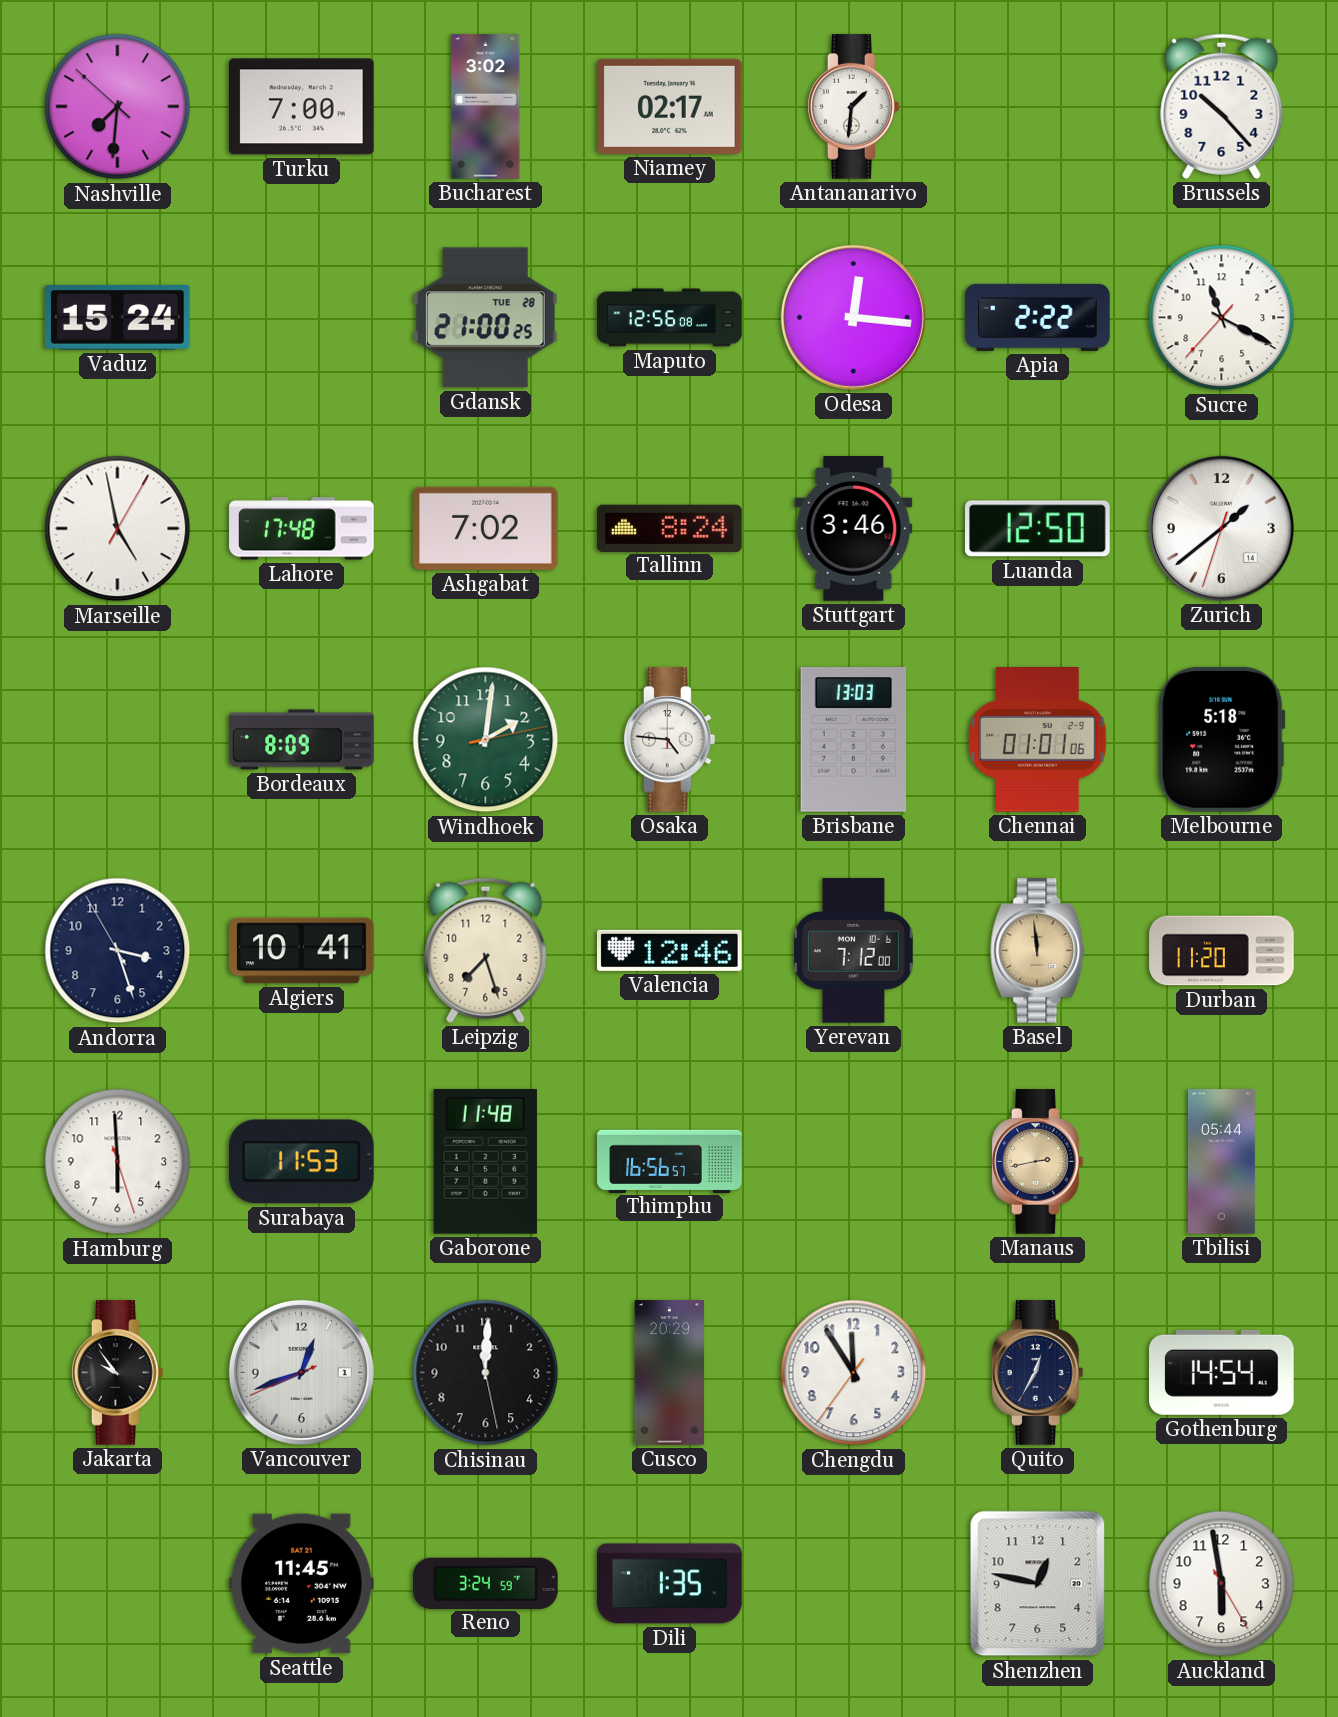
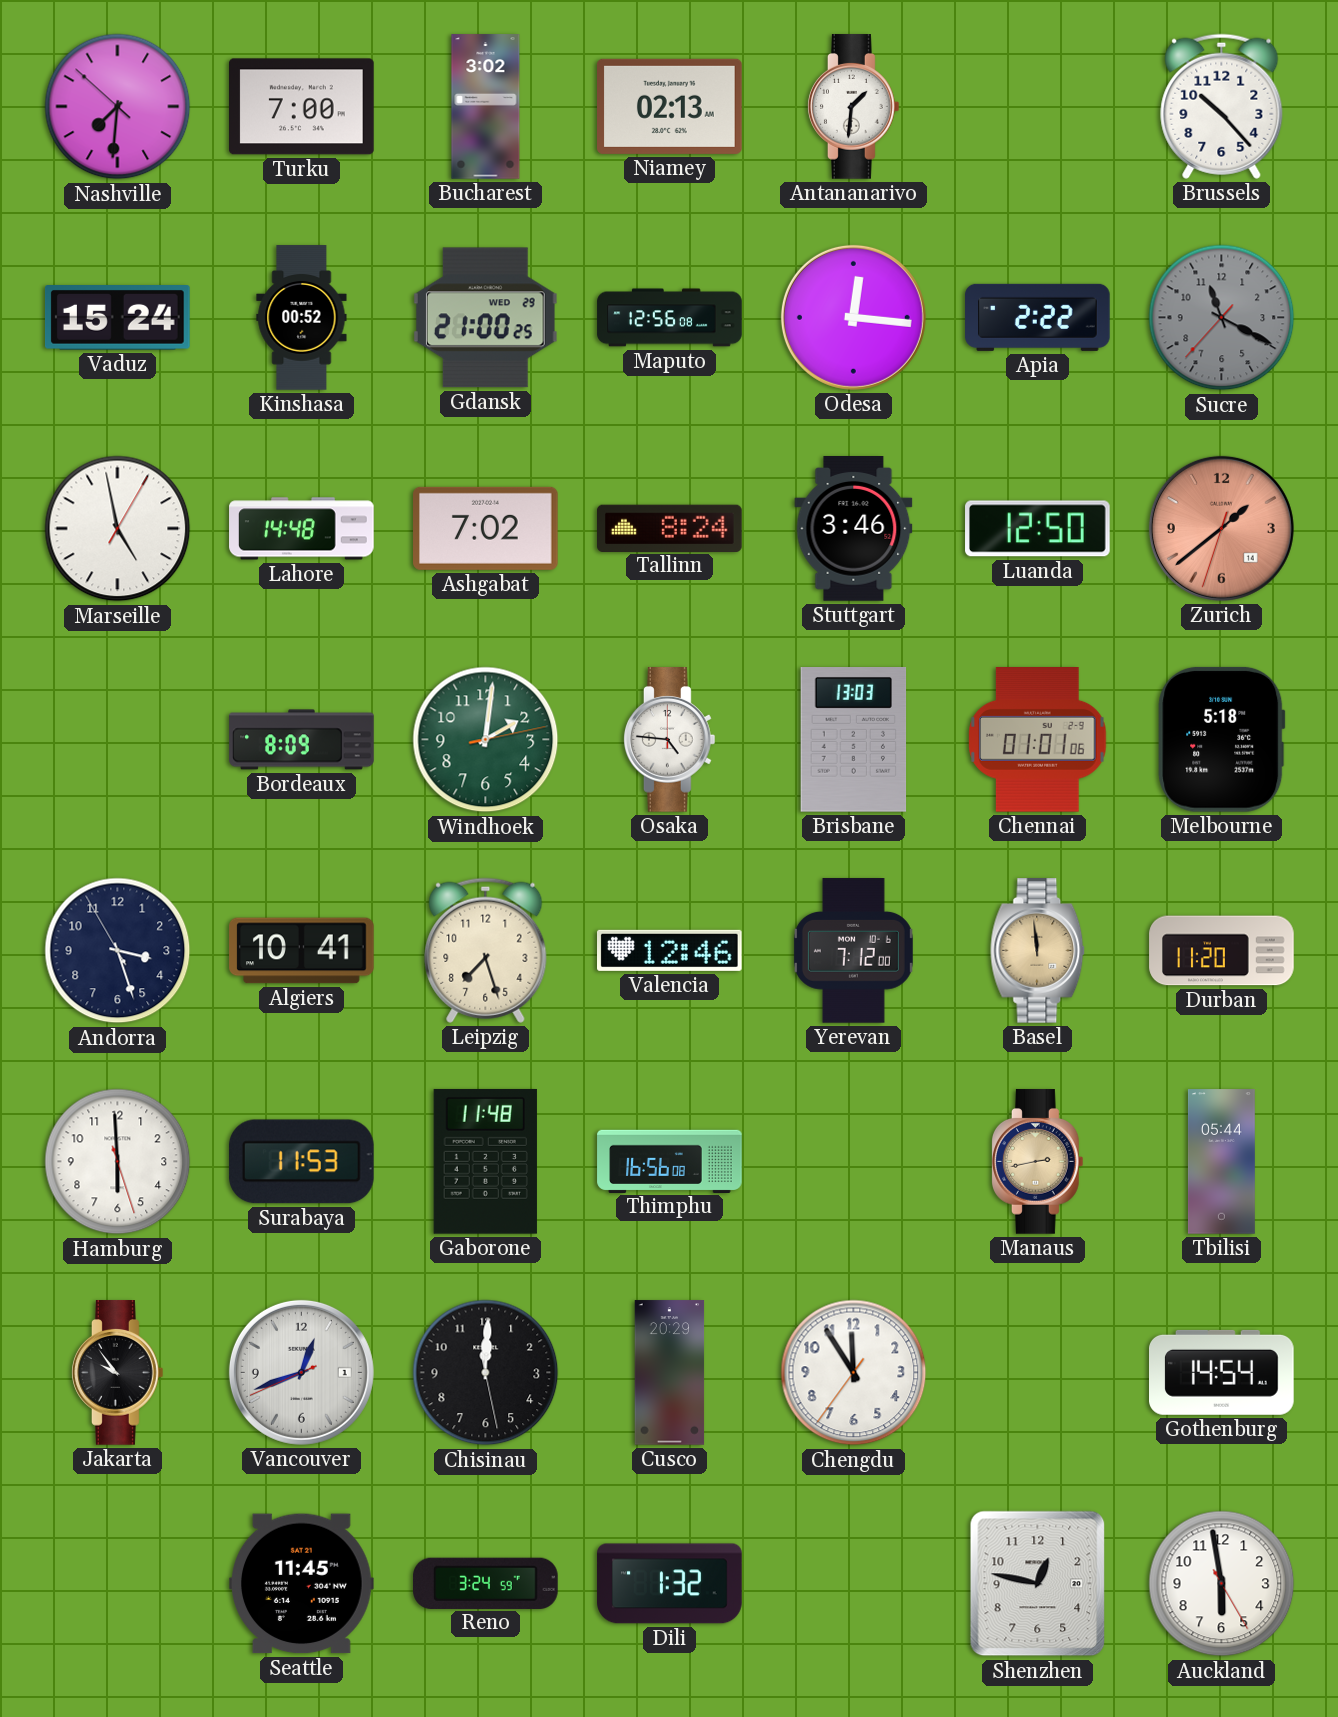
Niamey: 02:17 -> 02:13 (670, 106)
Kinshasa: none -> 00:52 (302, 318)
Gdansk date: TUE 28 -> WED 29 (485, 318)
Sucre dial: white -> grey (1222, 318)
Lahore: 17:48 -> 14:48 (302, 529)
Zurich dial: white -> salmon (1221, 528)
Thimphu: 16:56:57 -> 16:56:08 (670, 1161)
Quito: 12:35 -> none (1038, 1373)
Dili: 1:35 -> 1:32 (670, 1584)
